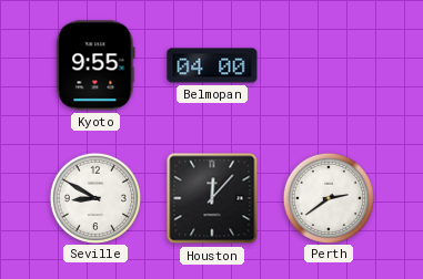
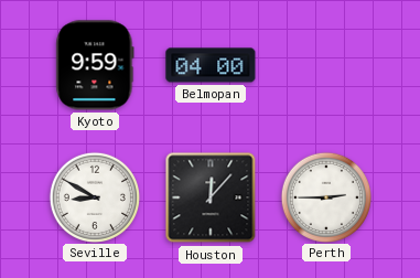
Kyoto: 9:55 -> 9:59 (95, 65)
Perth: 2:39 -> 2:45 (325, 196)
